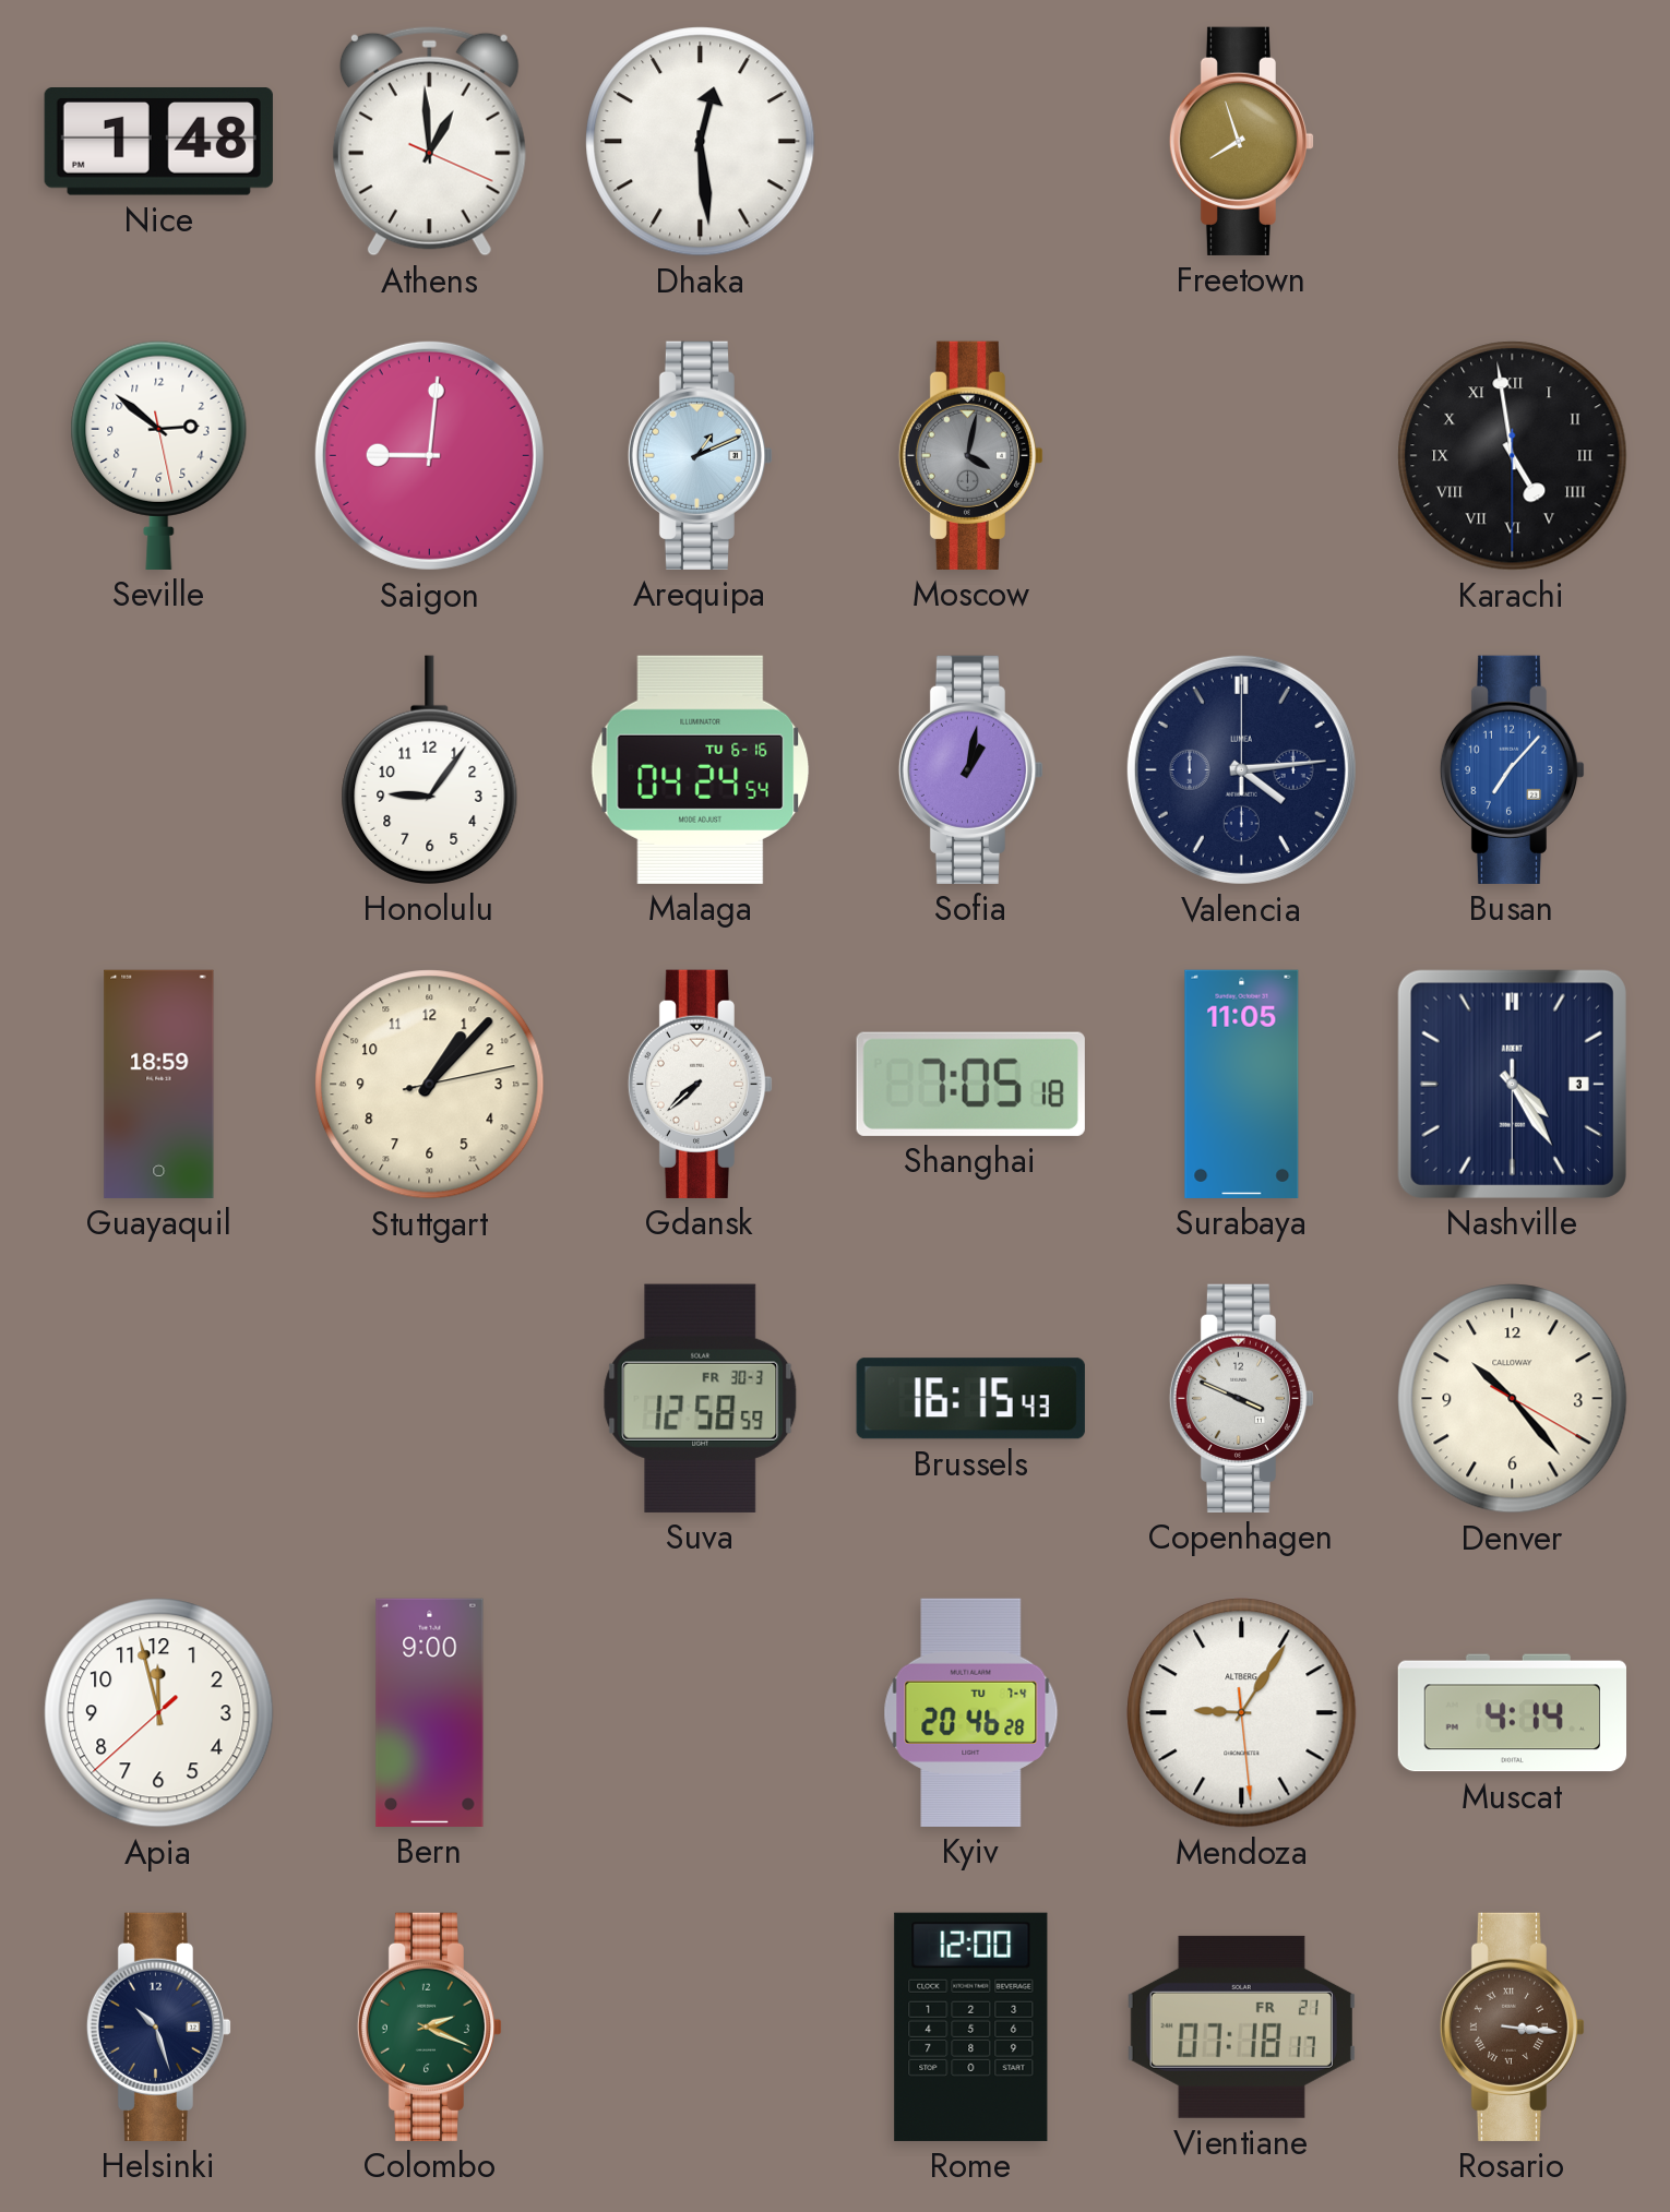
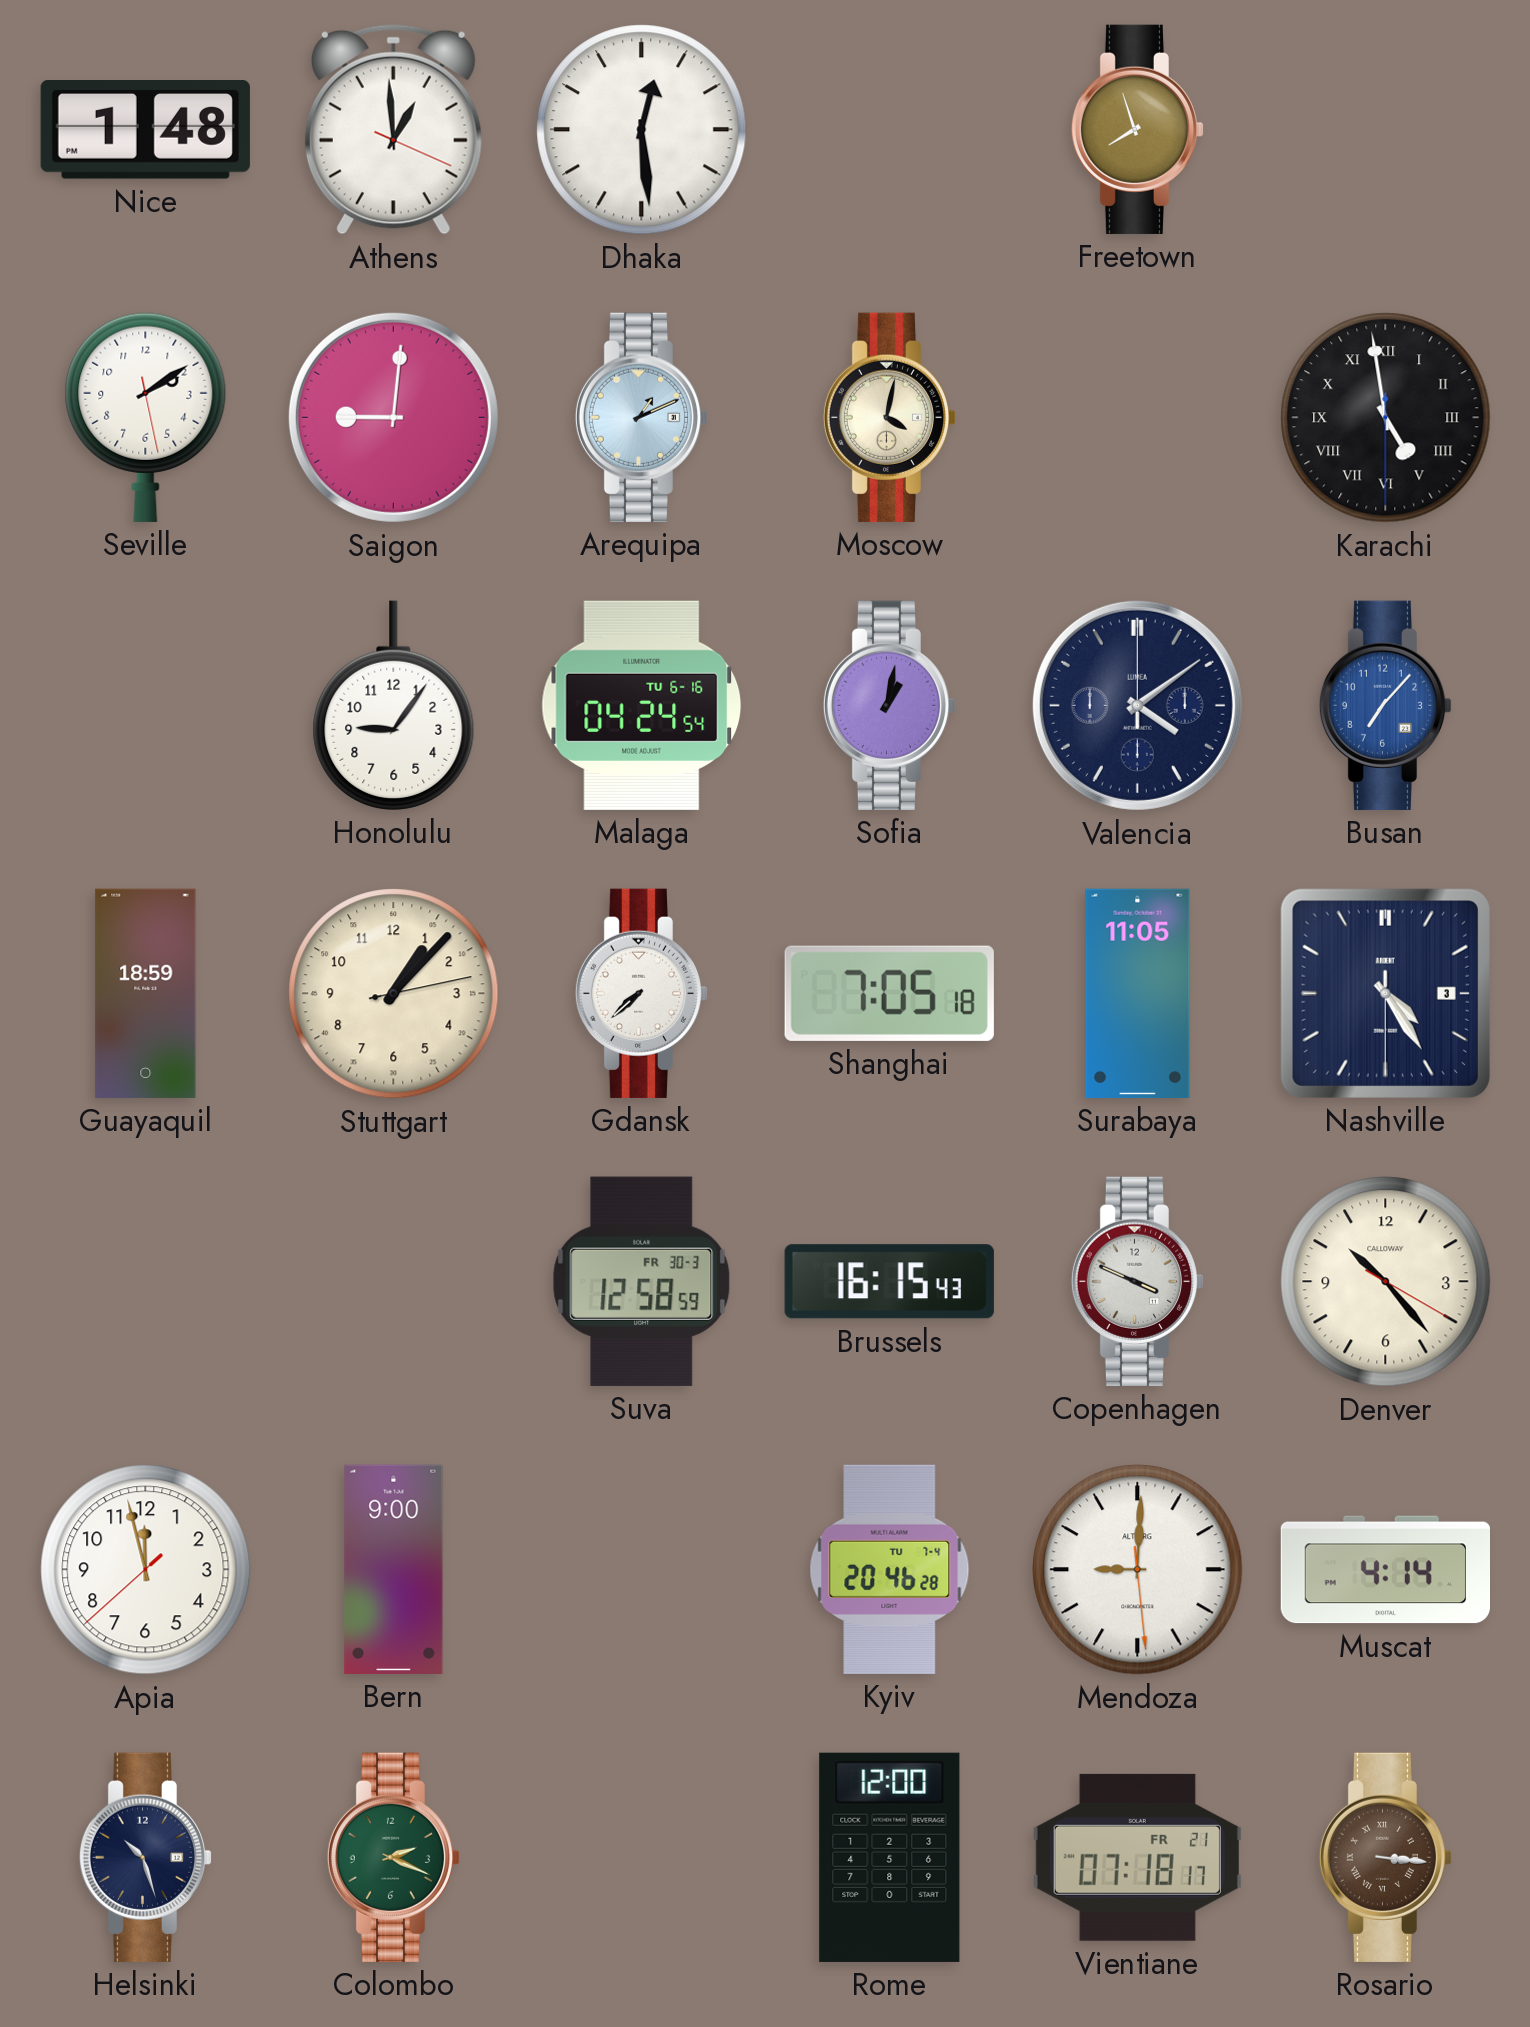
Seville: 2:51 -> 2:09 (146, 417)
Moscow dial: grey -> cream (890, 417)
Valencia: 4:14 -> 4:09 (1137, 705)
Mendoza: 9:05 -> 9:00 (1138, 1570)
